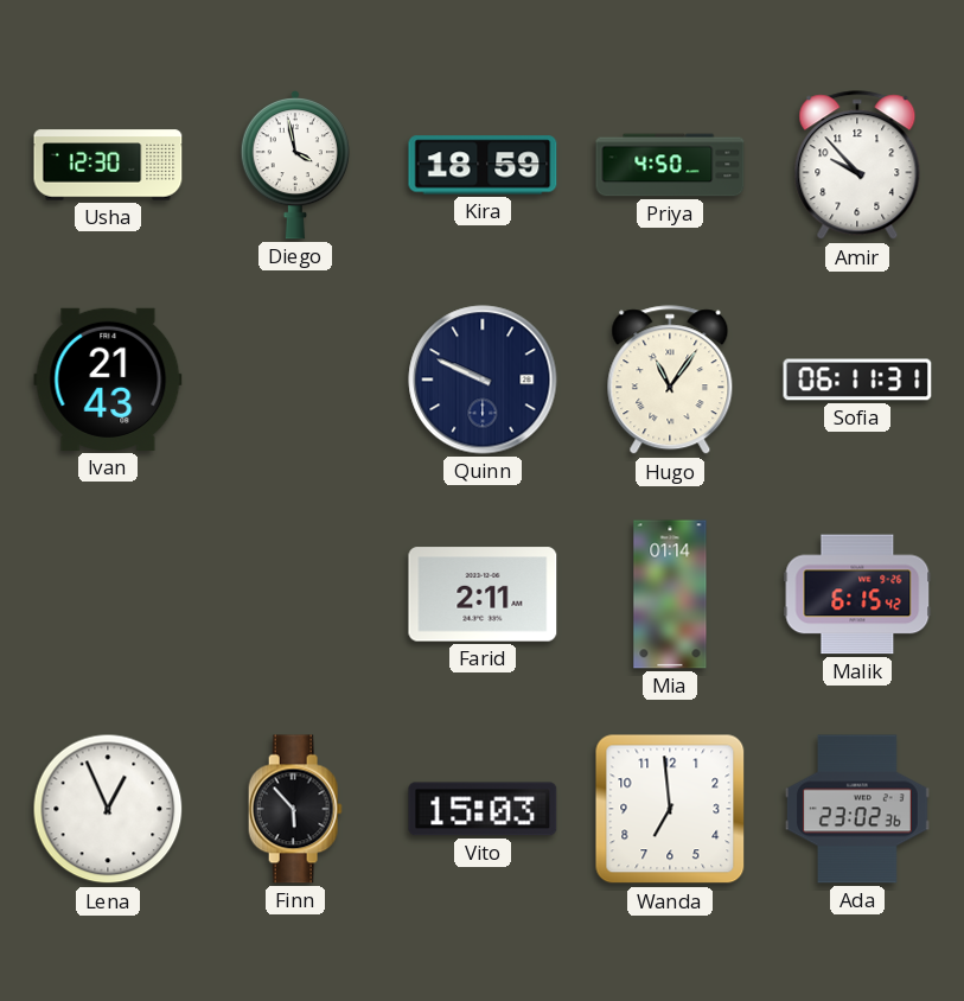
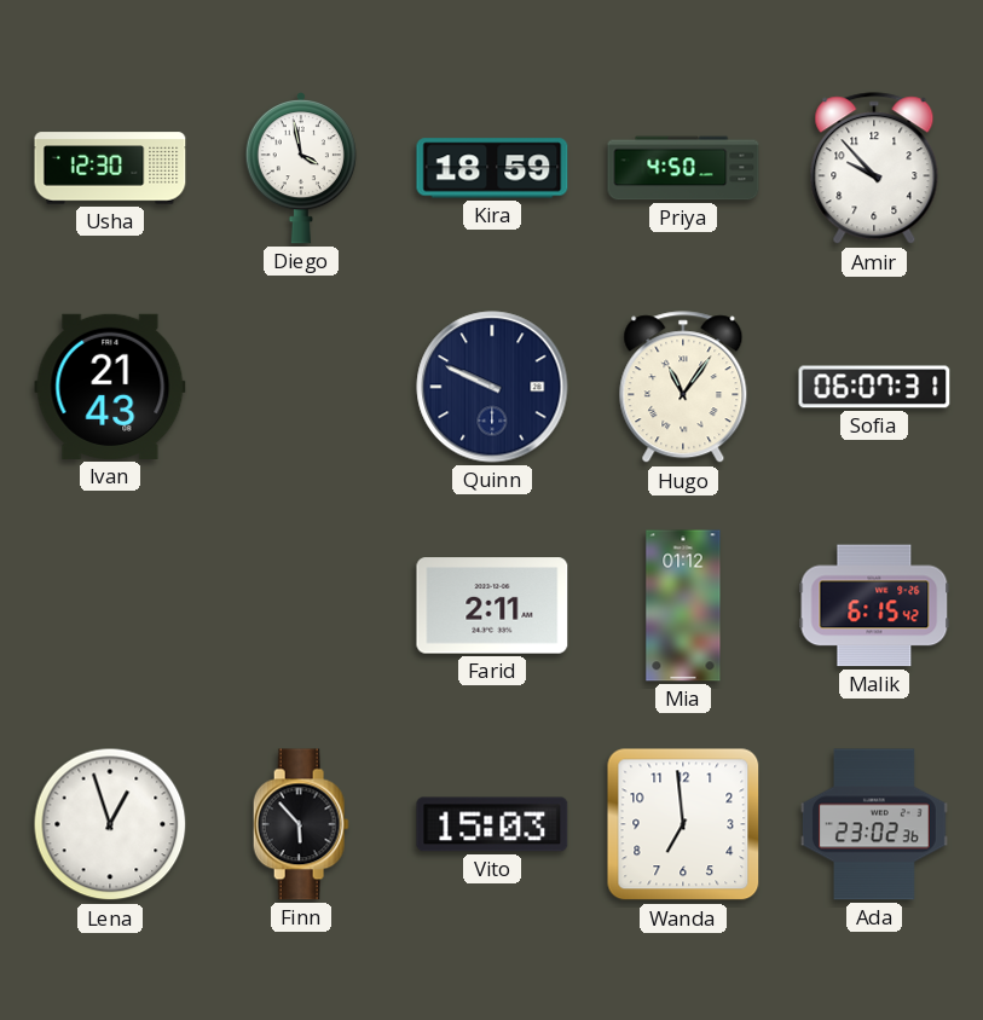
Sofia: 06:11 -> 06:07 (874, 387)
Mia: 01:14 -> 01:12 (683, 605)
Lena: 12:56 -> 12:57 (110, 824)
